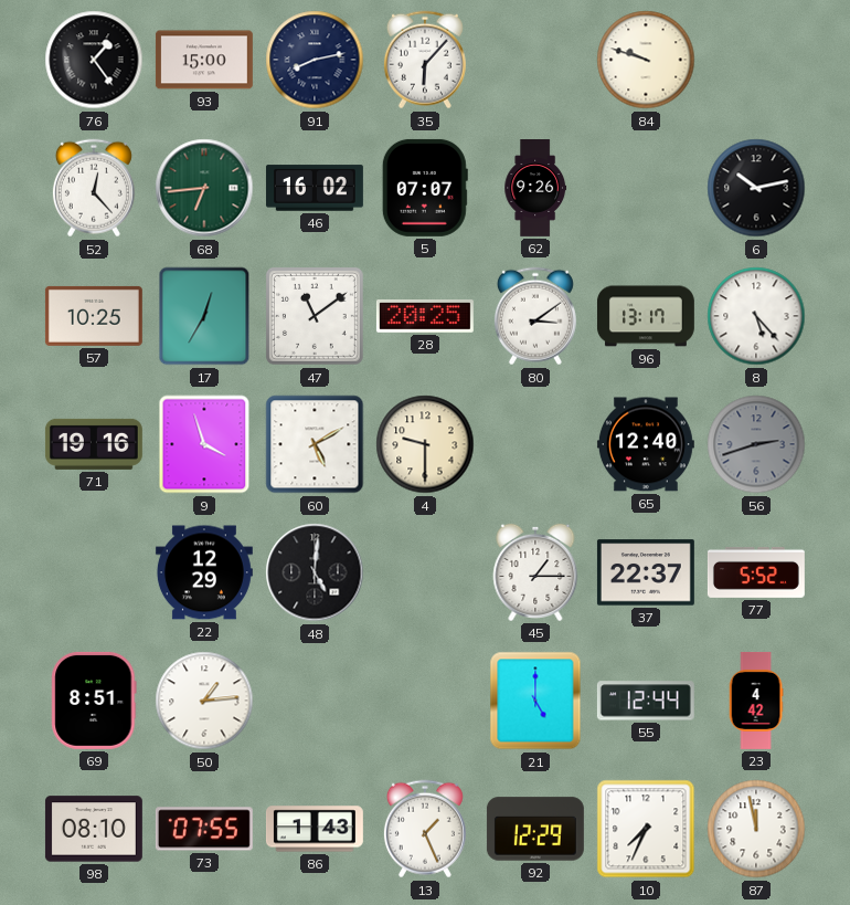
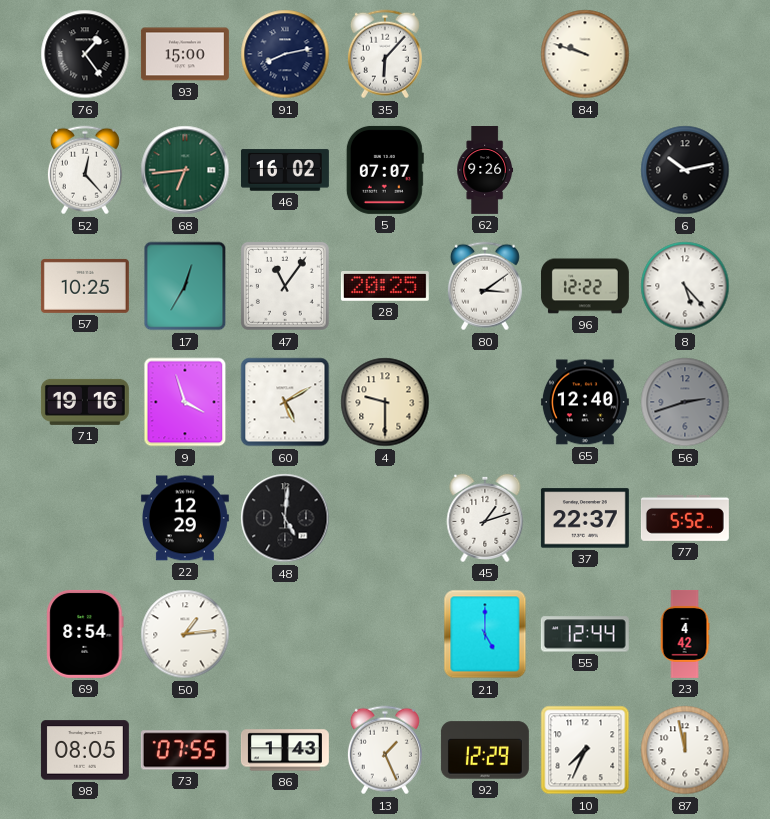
47: 11:09 -> 11:06 (285, 286)
96: 13:17 -> 12:22 (585, 286)
45: 1:15 -> 1:12 (485, 518)
69: 8:51 -> 8:54 (85, 634)
98: 08:10 -> 08:05 (85, 750)
